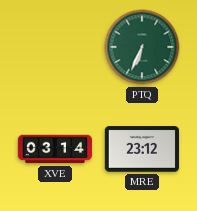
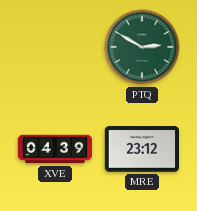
PTQ: 6:34 -> 2:50 (142, 47)
XVE: 03:14 -> 04:39 (55, 149)
